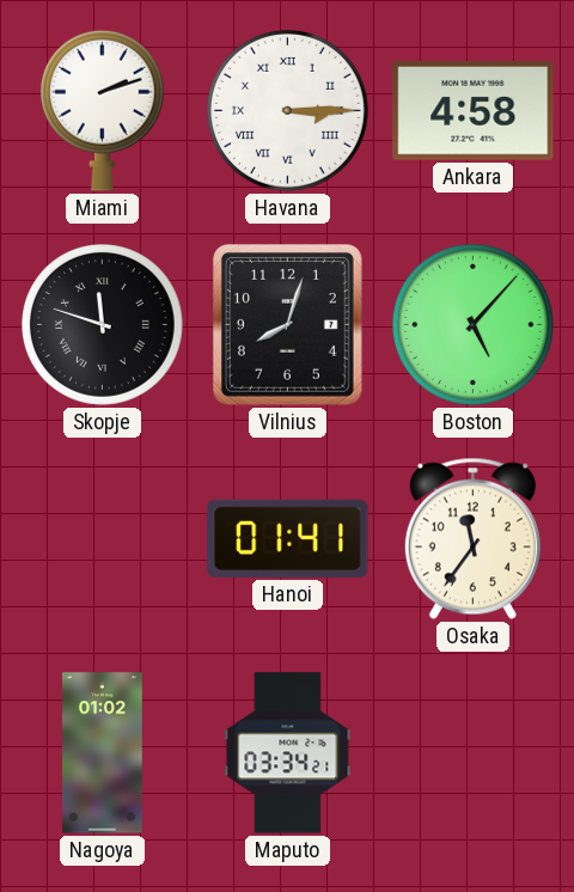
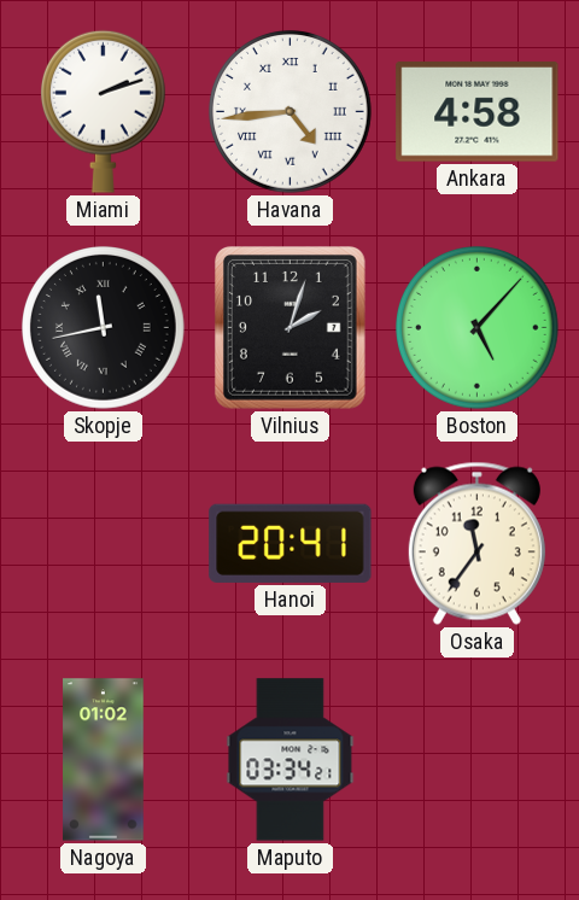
Havana: 3:15 -> 4:44 (291, 112)
Skopje: 11:48 -> 11:43 (104, 328)
Vilnius: 8:03 -> 2:03 (289, 328)
Hanoi: 01:41 -> 20:41 (291, 543)
